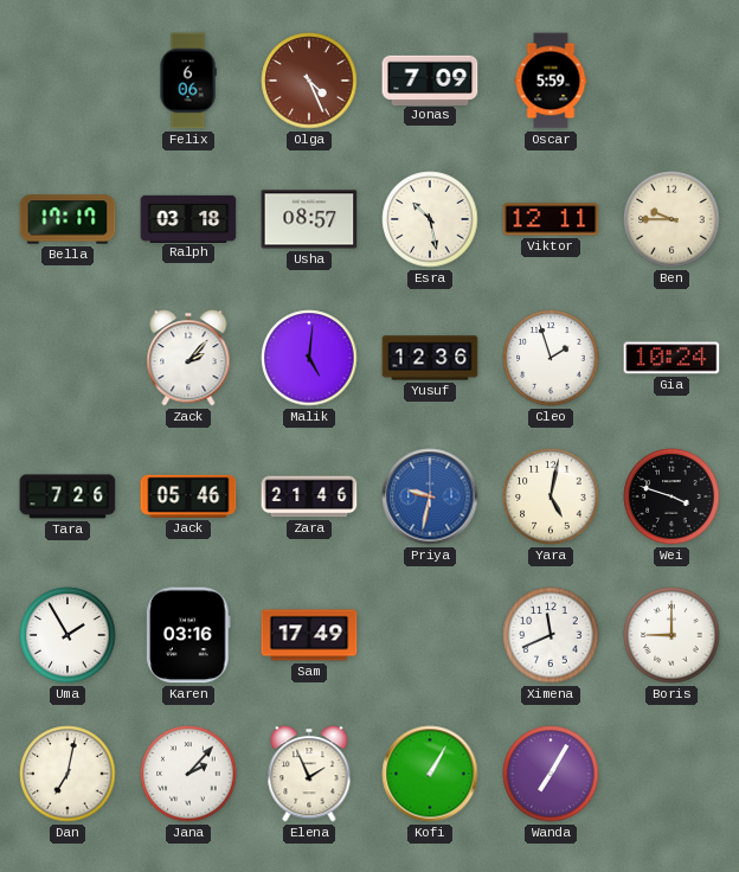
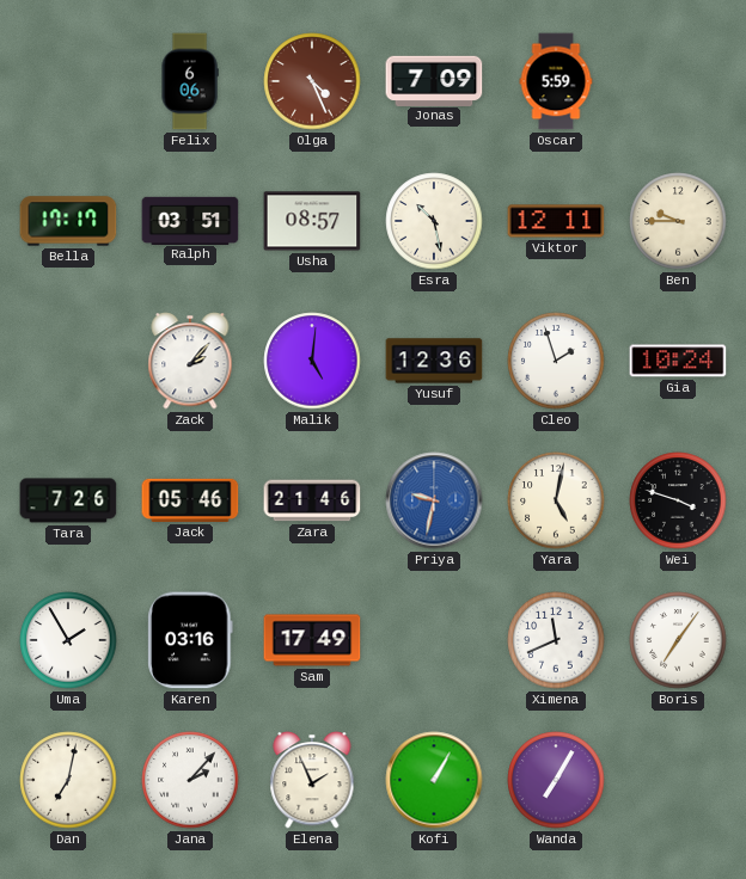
Ralph: 03:18 -> 03:51 (190, 220)
Boris: 9:00 -> 7:06 (678, 640)
